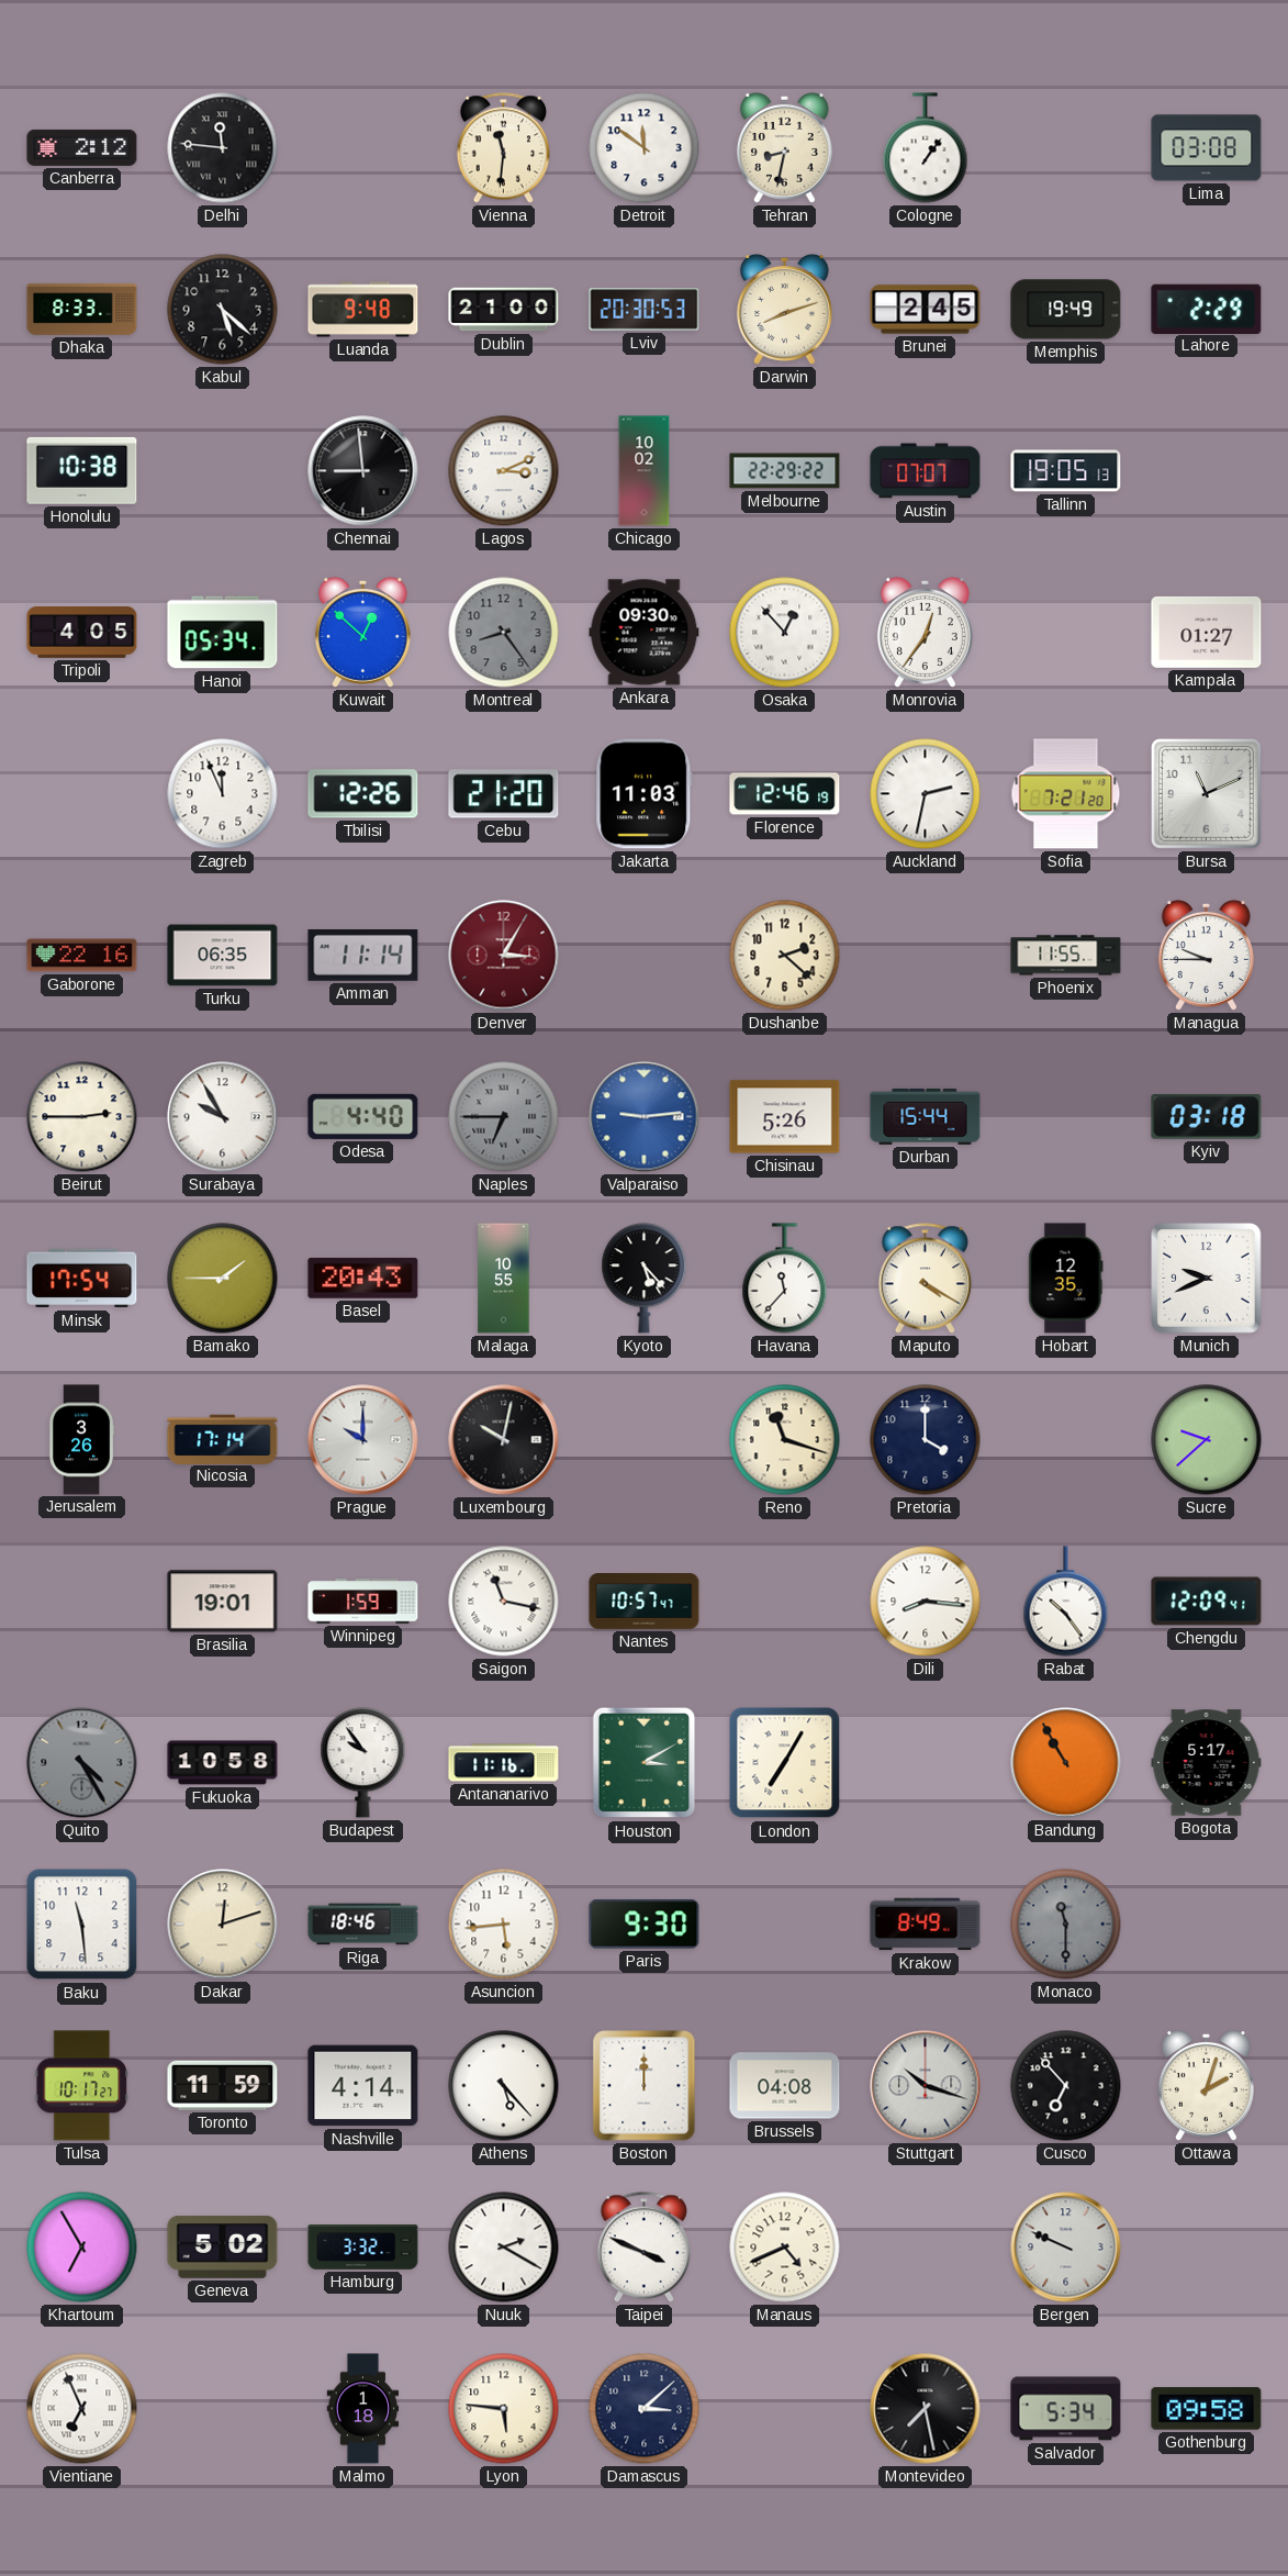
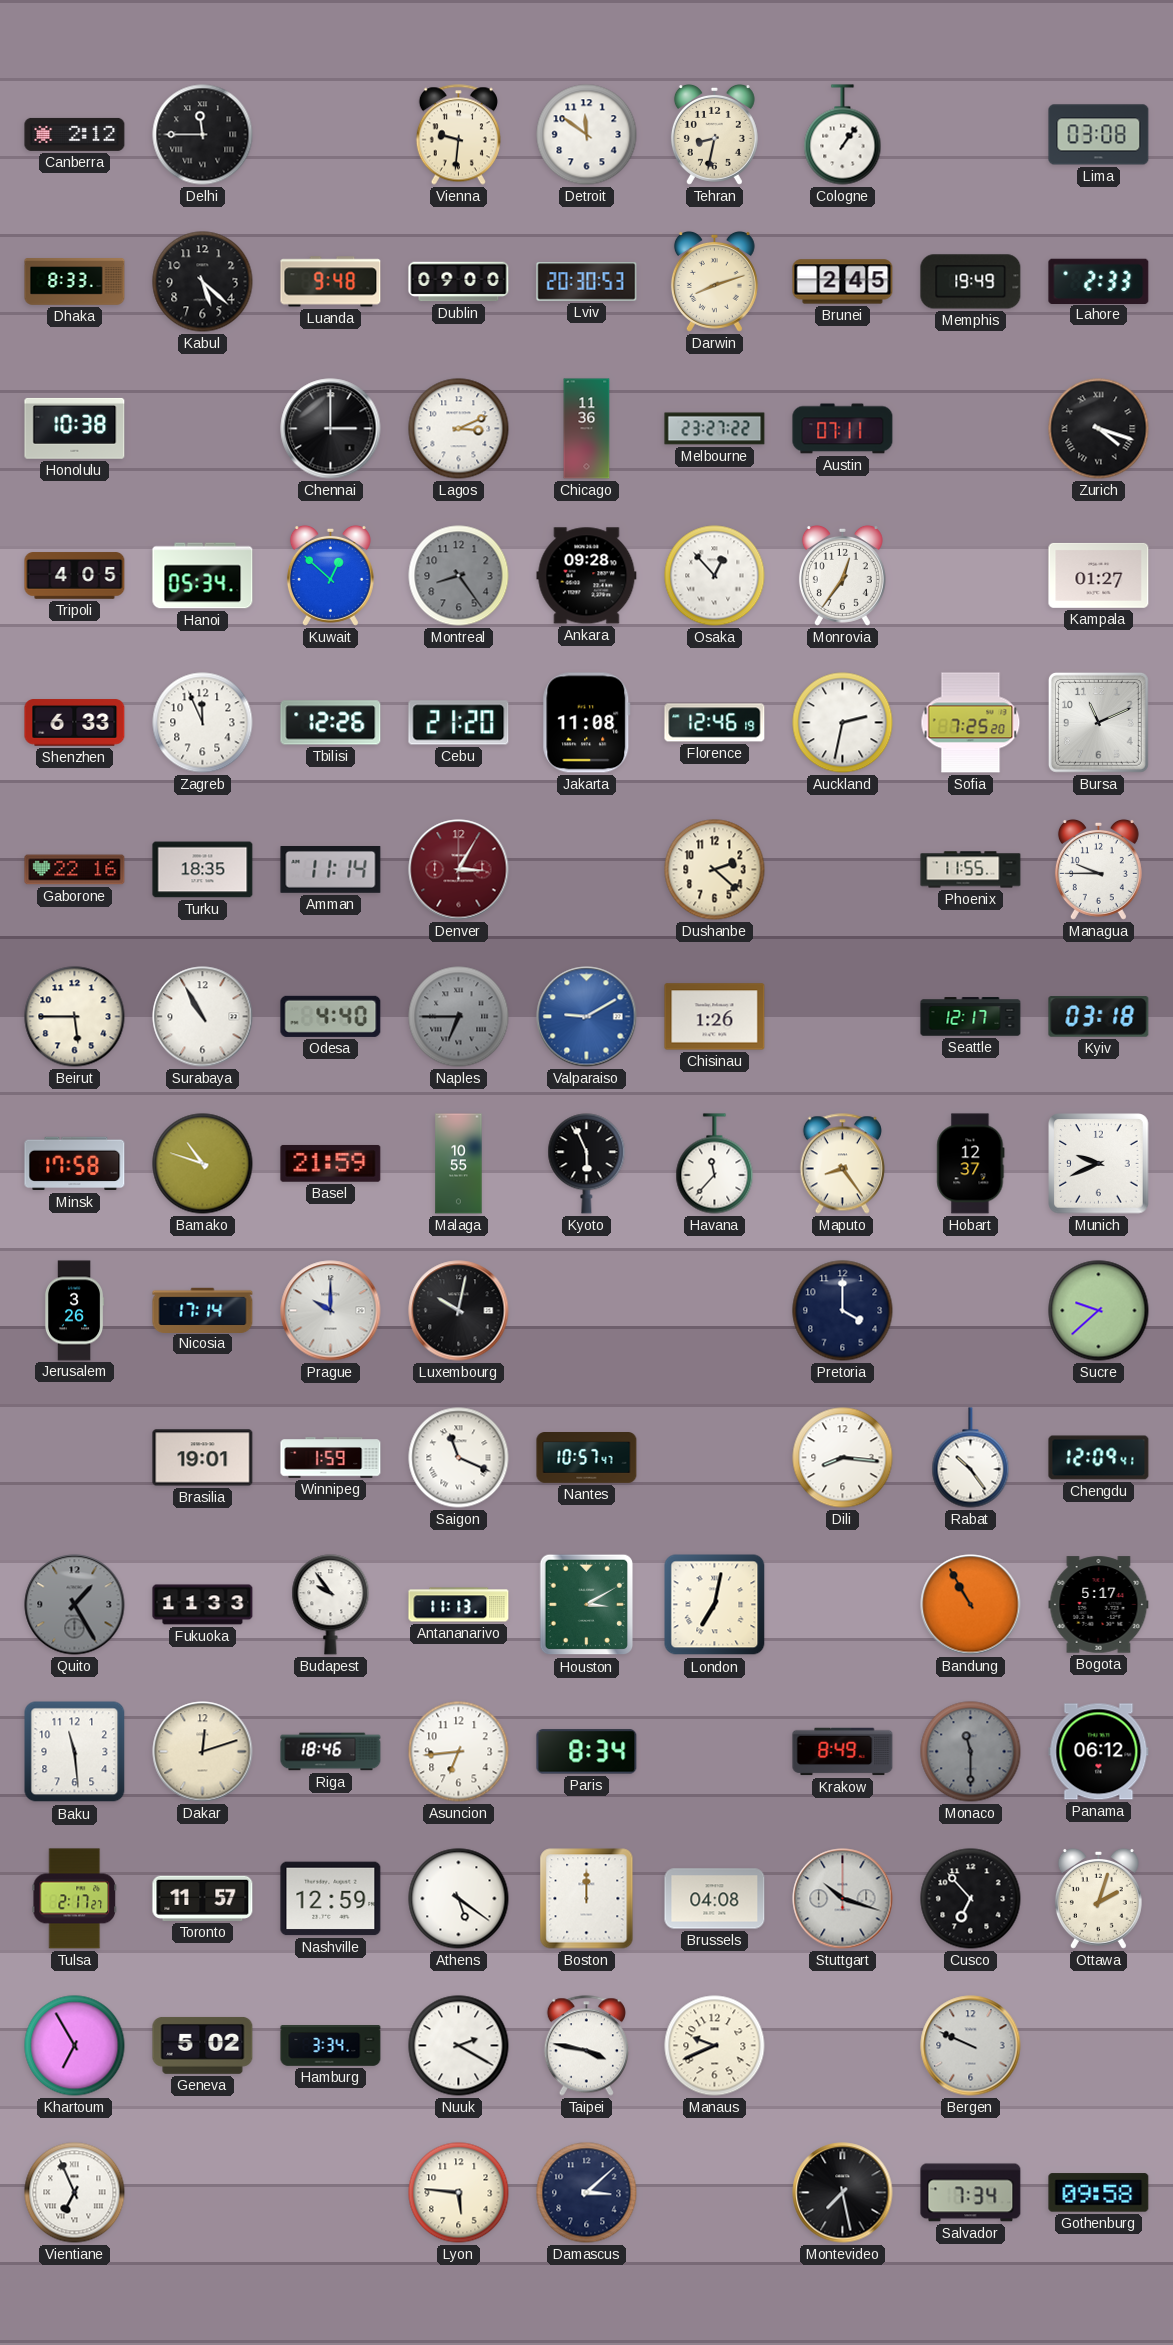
Delhi: 11:46 -> 11:45 (203, 135)
Vienna: 11:31 -> 9:31 (458, 135)
Dublin: 21:00 -> 09:00 (459, 282)
Lahore: 2:29 -> 2:33 (1099, 281)
Chennai: 8:59 -> 3:00 (331, 429)
Chicago: 10:02 -> 11:36 (587, 429)
Melbourne: 22:29 -> 23:27 (715, 429)
Austin: 07:07 -> 07:11 (843, 429)
Tallinn: 19:05 -> none (1066, 471)
Zurich: none -> 4:18 (1099, 429)
Ankara: 09:30 -> 09:28 (587, 576)
Shenzhen: none -> 6:33 (75, 723)
Jakarta: 11:03 -> 11:08 (587, 723)
Sofia: 7:21 -> 7:25 (971, 723)
Turku: 06:35 -> 18:35 (203, 870)
Beirut: 2:45 -> 5:45 (75, 1017)
Surabaya: 9:55 -> 10:55 (203, 1017)
Valparaiso: 9:14 -> 9:10 (587, 1017)
Chisinau: 5:26 -> 1:26 (715, 1017)
Durban: 15:44 -> none (926, 1116)
Seattle: none -> 12:17 (971, 1017)
Minsk: 17:54 -> 17:58 (75, 1164)
Bamako: 1:45 -> 10:48 (203, 1164)
Basel: 20:43 -> 21:59 (331, 1164)
Kyoto: 5:23 -> 5:56 (587, 1164)
Maputo: 4:20 -> 8:24 (842, 1164)
Hobart: 12:35 -> 12:37 (971, 1164)
Reno: 11:18 -> none (785, 1440)
Saigon: 11:17 -> 11:19 (459, 1458)
Quito: 4:25 -> 1:25 (75, 1605)
Fukuoka: 10:58 -> 11:33 (203, 1605)
Antananarivo: 11:16 -> 11:13 (459, 1605)
London: 7:05 -> 7:02 (715, 1605)
Asuncion: 5:44 -> 6:44 (459, 1752)
Paris: 9:30 -> 8:34 (587, 1752)
Panama: none -> 06:12 (1099, 1752)
Tulsa: 10:17 -> 2:17 (74, 1899)
Toronto: 11:59 -> 11:57 (203, 1898)
Nashville: 4:14 -> 12:59 (331, 1899)
Athens: 5:23 -> 5:21 (459, 1899)
Hamburg: 3:32 -> 3:34 (331, 2046)
Taipei: 3:49 -> 3:47 (586, 2046)
Manaus: 4:41 -> 9:41 (715, 2046)
Malmo: 1:18 -> none (363, 2409)
Salvador: 5:34 -> 7:34 (971, 2193)
